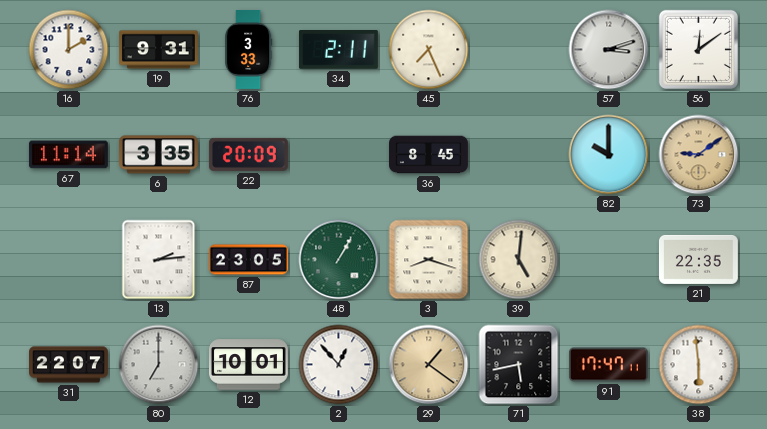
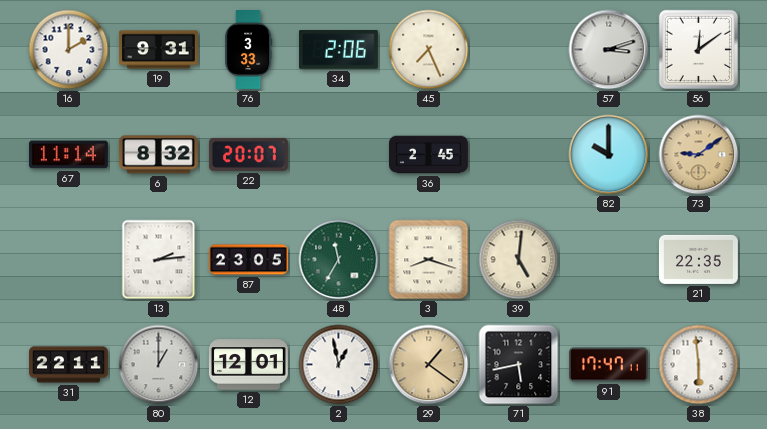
34: 2:11 -> 2:06 (338, 50)
6: 3:35 -> 8:32 (158, 155)
22: 20:09 -> 20:07 (248, 154)
36: 8:45 -> 2:45 (429, 155)
48: 1:05 -> 11:35 (339, 260)
31: 22:07 -> 22:11 (69, 365)
80: 7:00 -> 1:00 (159, 365)
12: 10:01 -> 12:01 (248, 365)
2: 12:53 -> 12:58 (339, 365)
